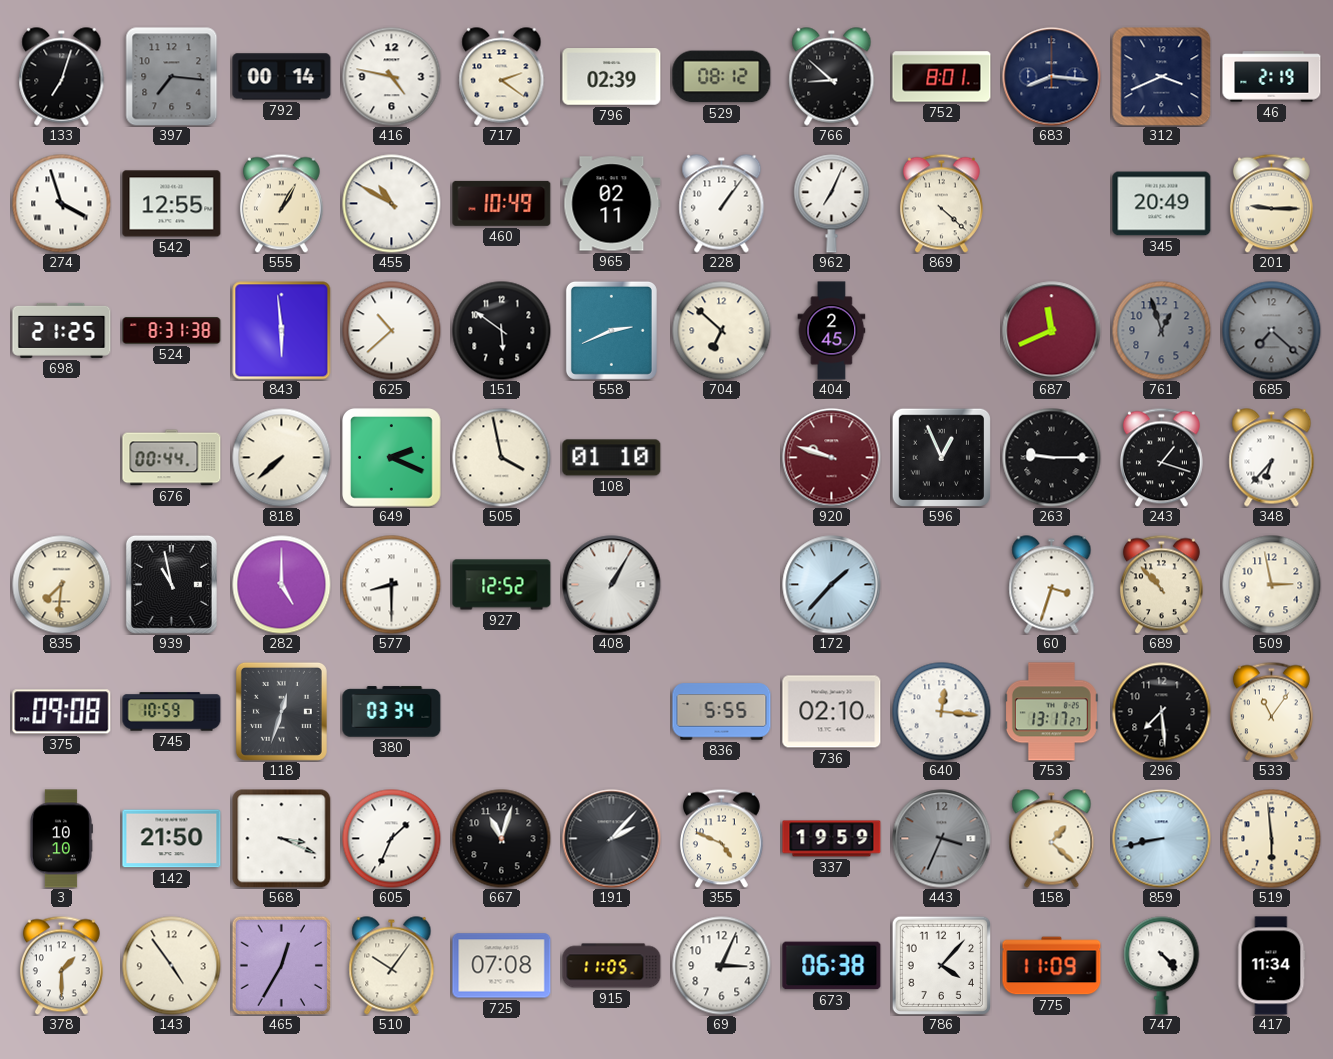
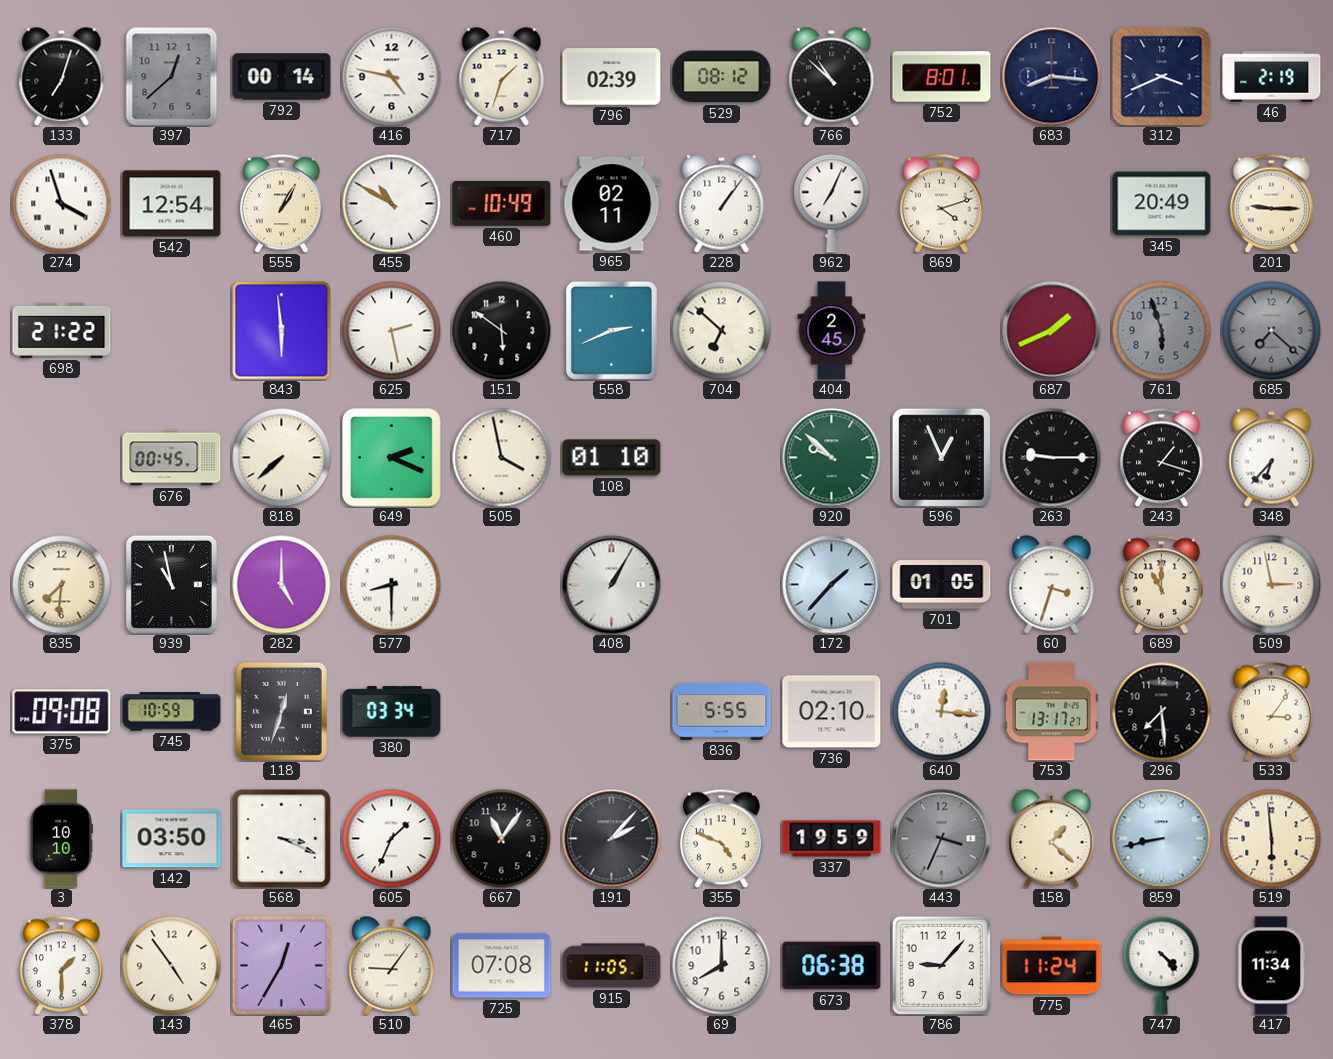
397: 7:16 -> 12:38 (172, 77)
717: 2:21 -> 1:33 (502, 77)
766: 8:52 -> 10:52 (832, 77)
542: 12:55 -> 12:54 (172, 204)
869: 4:22 -> 4:12 (941, 203)
698: 21:25 -> 21:22 (62, 330)
524: 8:31 -> none (172, 331)
625: 10:38 -> 2:28 (392, 331)
687: 11:41 -> 1:41 (1052, 331)
761: 12:57 -> 5:57 (1162, 331)
676: 00:44 -> 00:45 (172, 458)
920: 9:48 -> 9:52 (832, 458)
920 dial: burgundy -> green (832, 458)
927: 12:52 -> none (502, 585)
701: none -> 01:05 (942, 585)
689: 10:53 -> 11:00 (1161, 584)
533: 11:06 -> 3:06 (1271, 711)
142: 21:50 -> 03:50 (172, 839)
667: 11:03 -> 11:06 (502, 839)
510: 10:06 -> 9:06 (392, 966)
69: 3:04 -> 8:00 (722, 966)
786: 4:07 -> 9:07 (941, 965)
775: 11:09 -> 11:24 (1052, 966)
